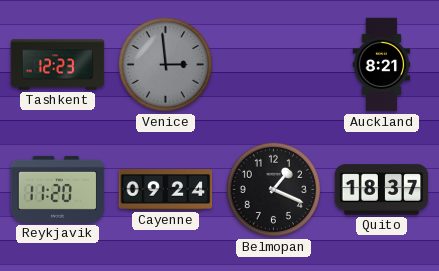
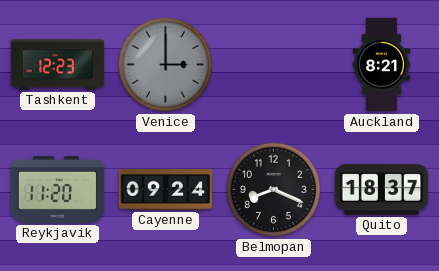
Venice: 2:59 -> 3:00 (165, 64)
Belmopan: 1:19 -> 8:19 (273, 189)
